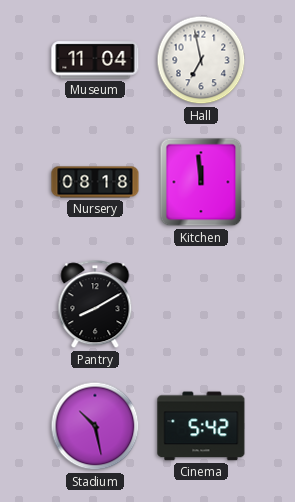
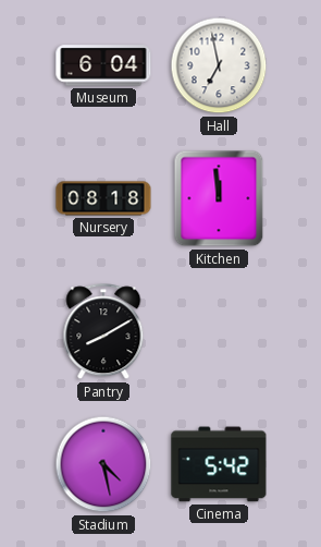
Museum: 11:04 -> 6:04 (103, 65)
Stadium: 10:28 -> 4:28 (103, 464)
